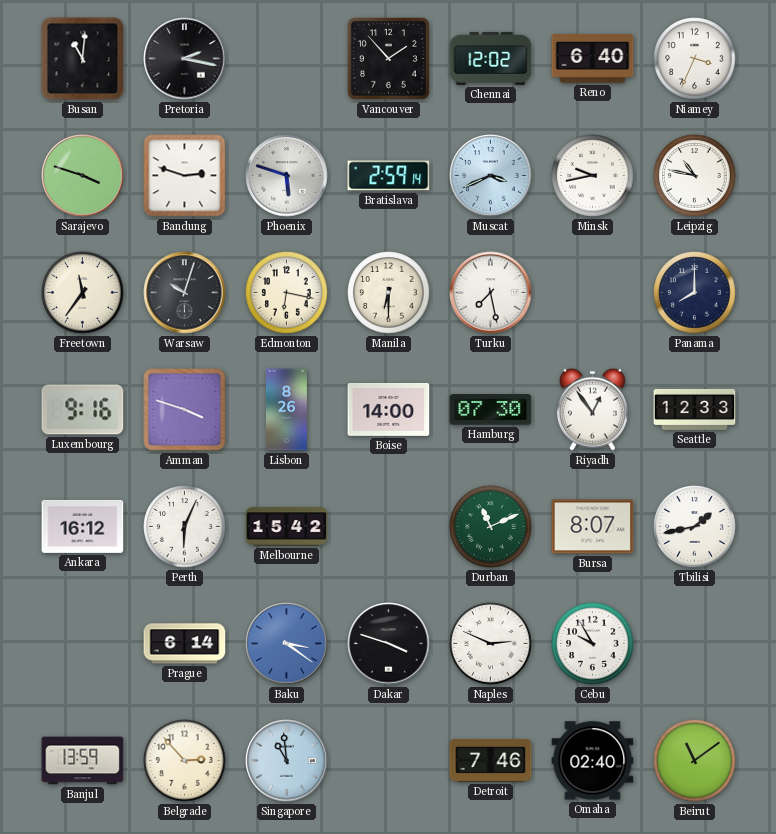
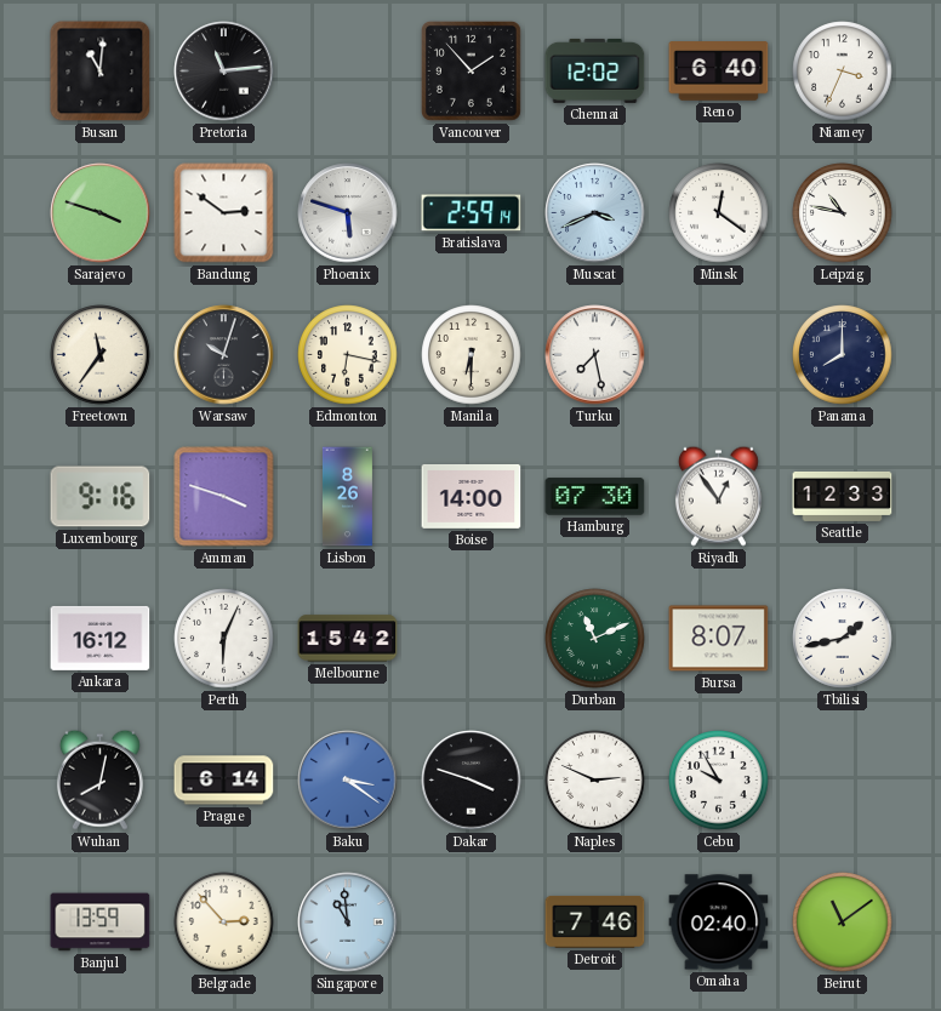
Pretoria: 2:17 -> 11:14 (224, 72)
Bandung: 2:48 -> 2:51 (224, 213)
Minsk: 9:43 -> 12:21 (719, 213)
Wuhan: none -> 8:02 (99, 779)
